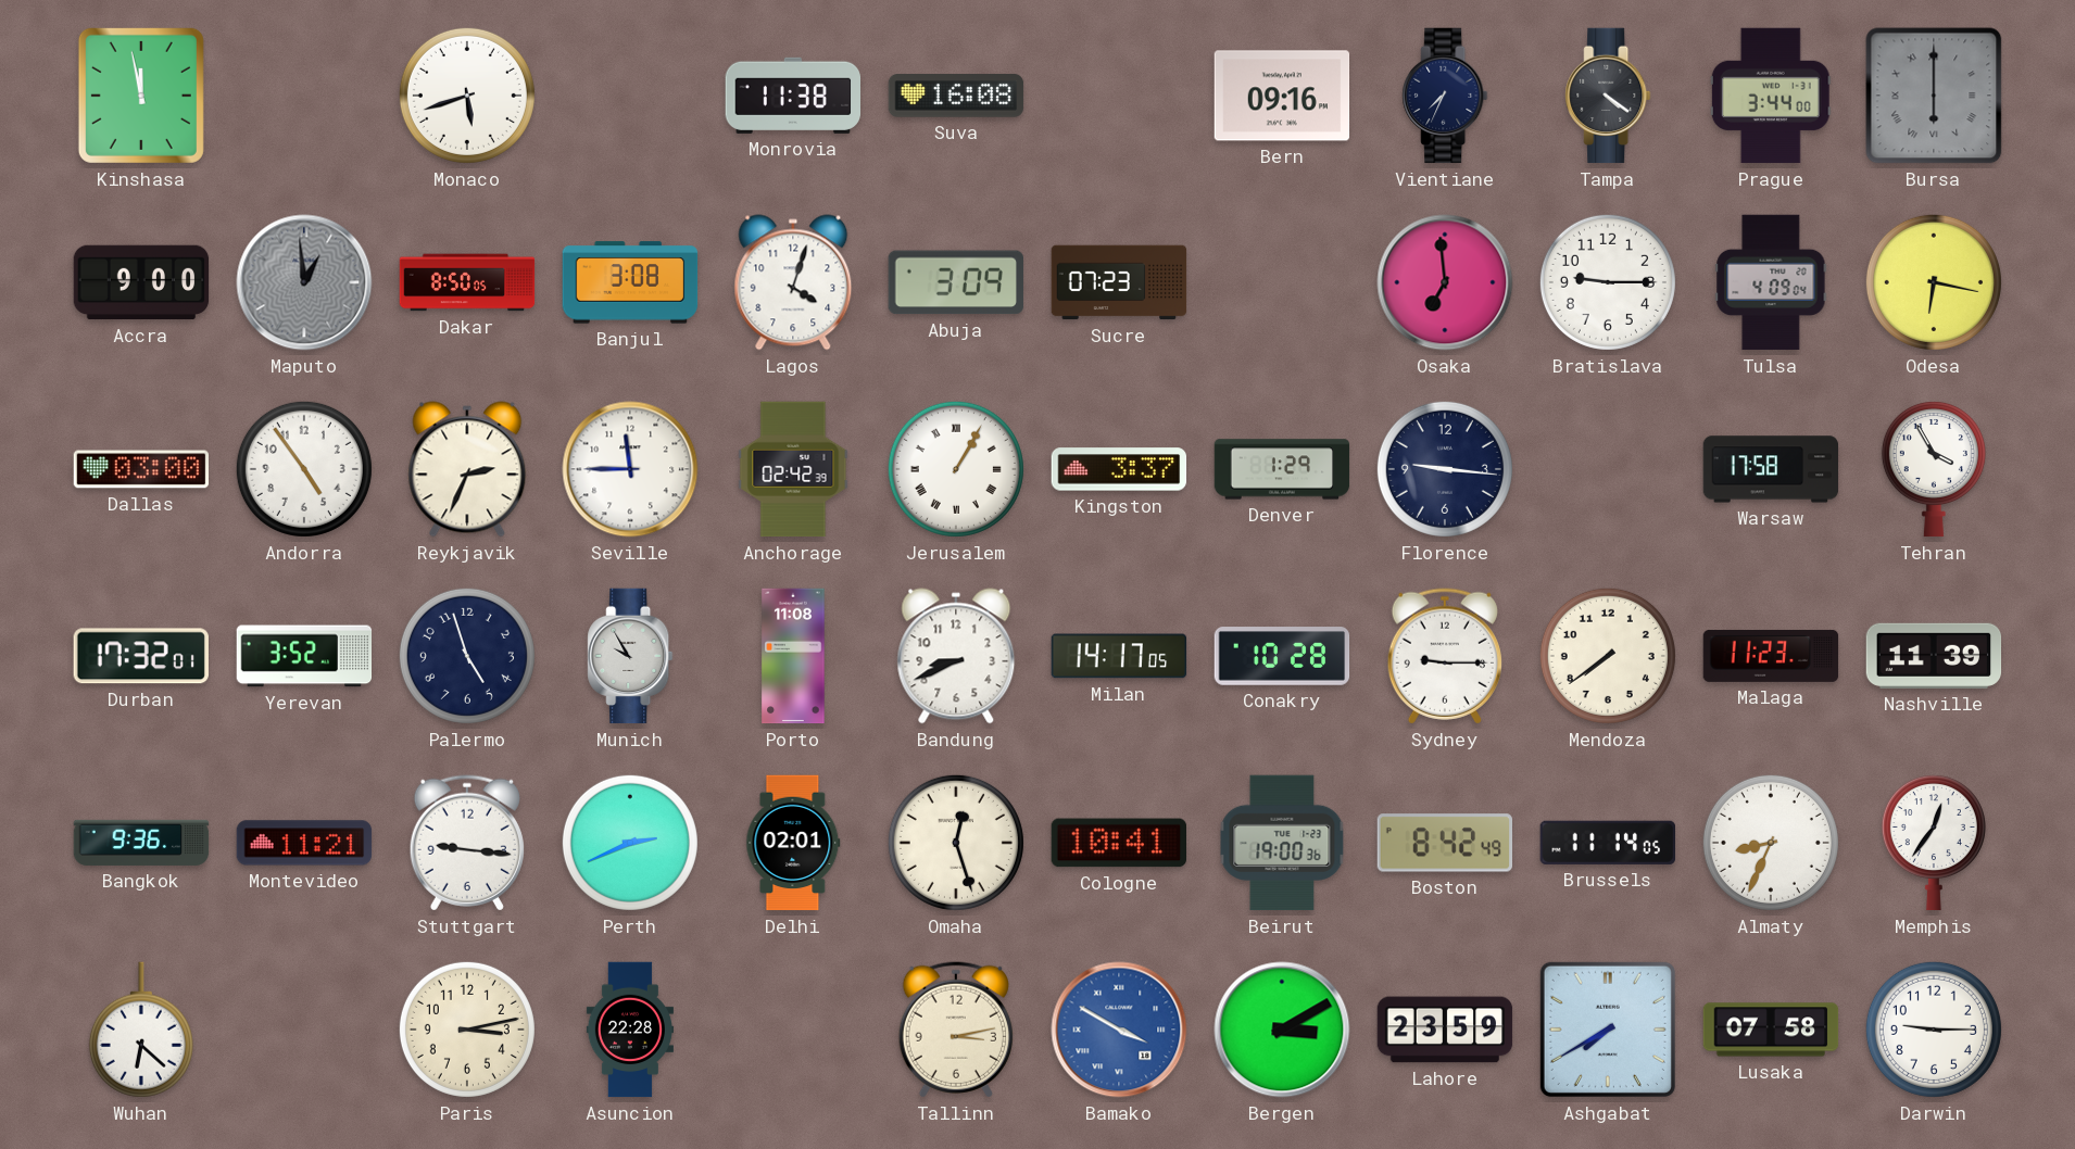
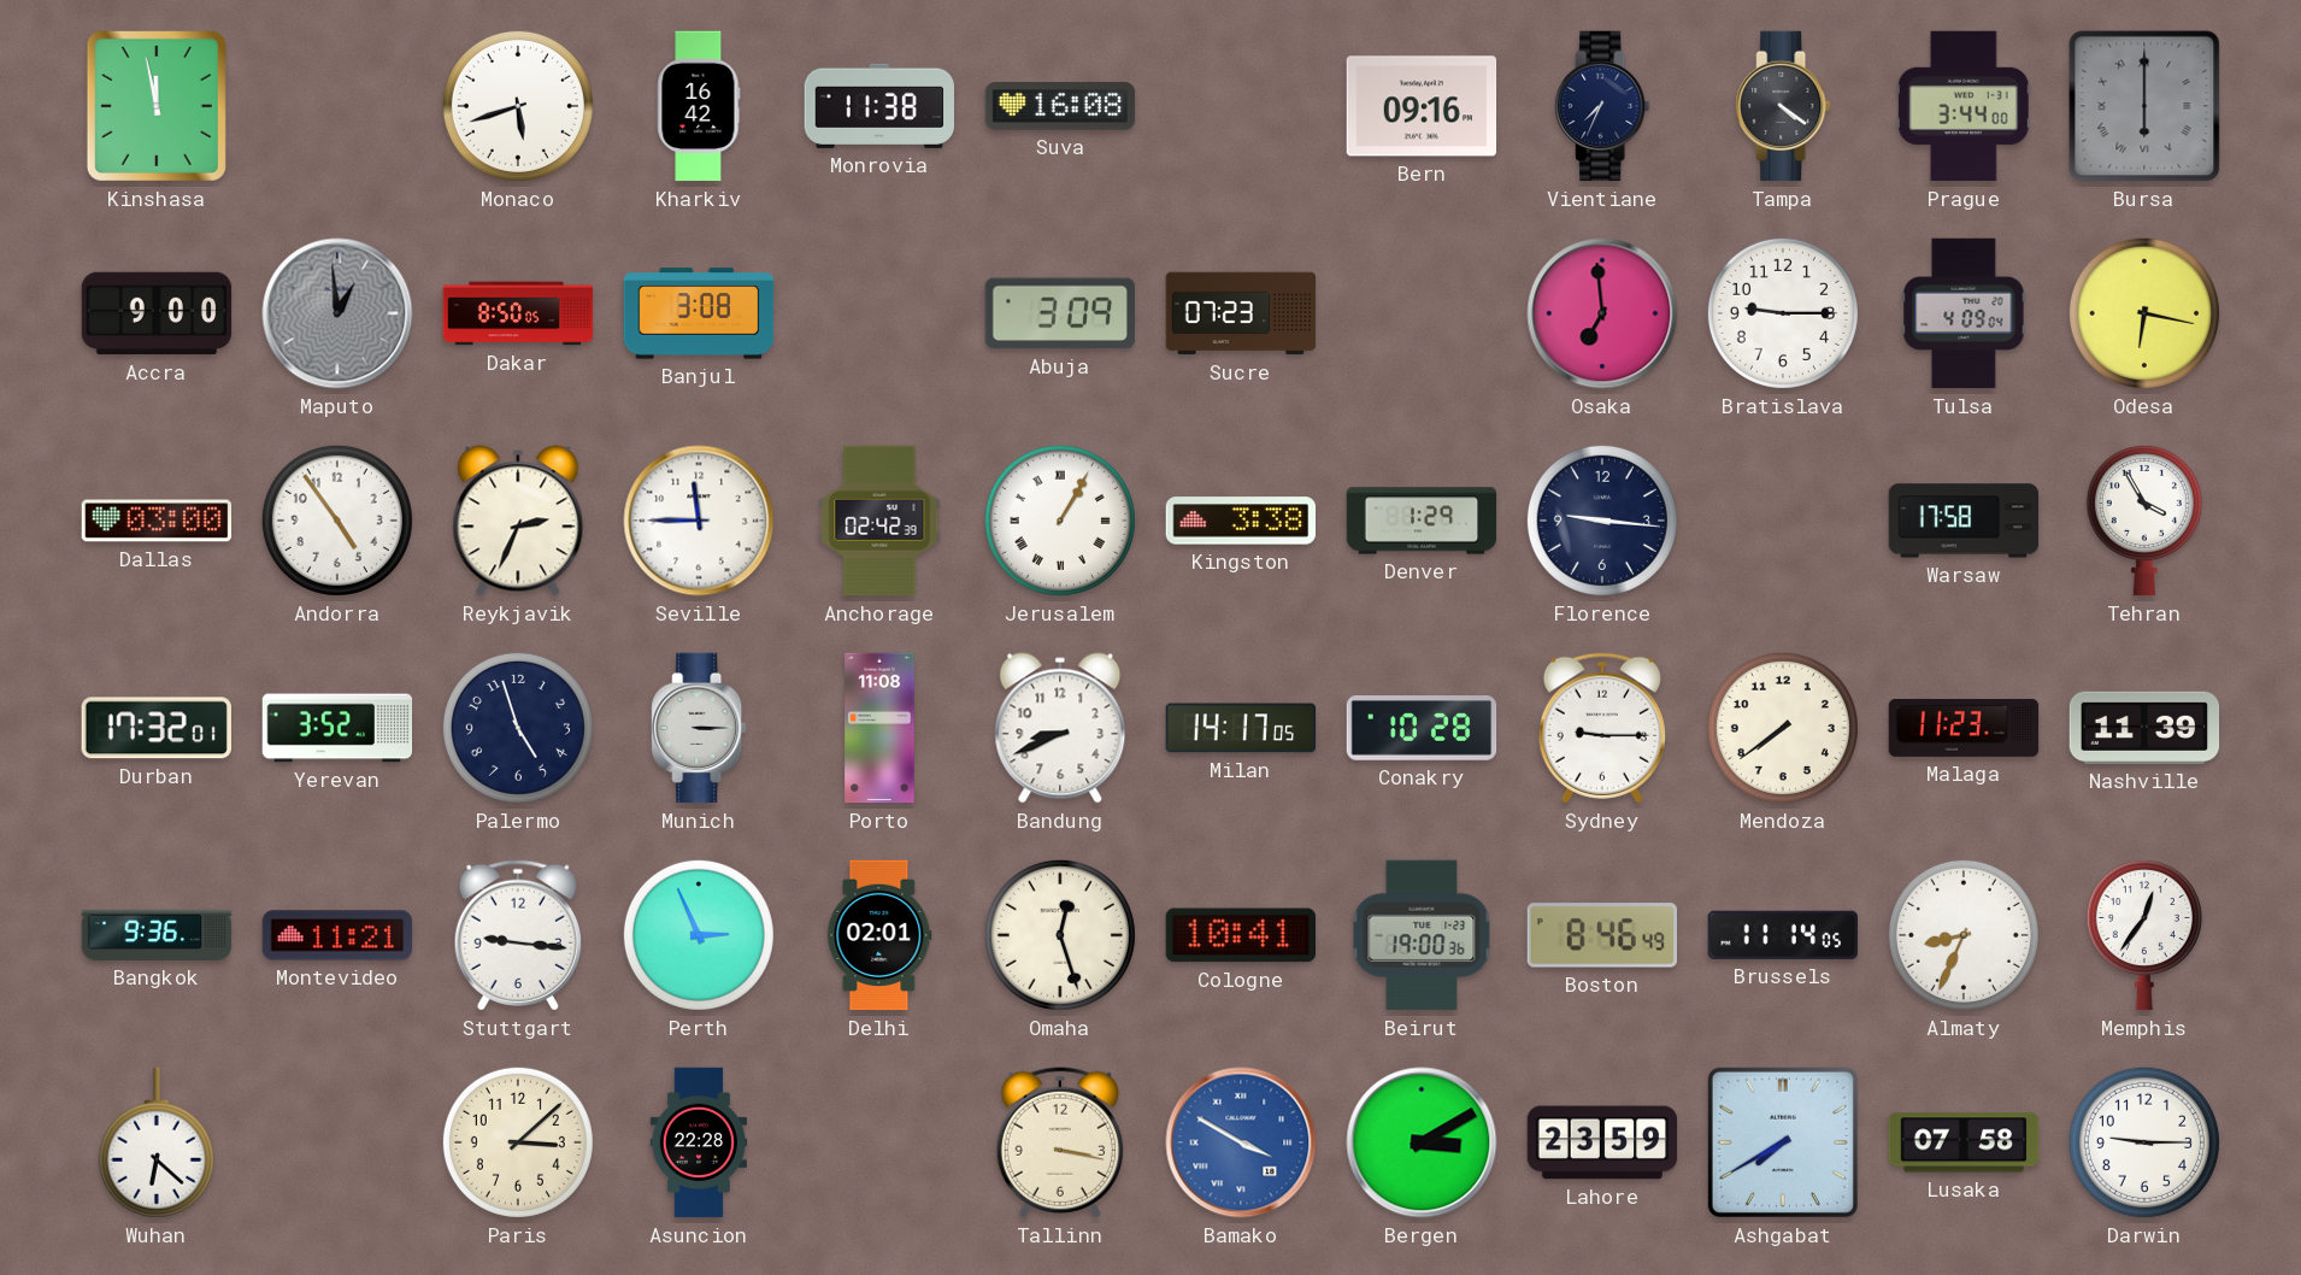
Kharkiv: none -> 16:42 (699, 106)
Lagos: 4:03 -> none (793, 282)
Kingston: 3:37 -> 3:38 (1241, 521)
Munich: 9:55 -> 3:15 (699, 728)
Perth: 2:41 -> 2:56 (699, 935)
Boston: 8:42 -> 8:46 (1602, 935)
Paris: 3:13 -> 3:08 (518, 1142)
Tallinn: 3:13 -> 3:17 (1060, 1142)
